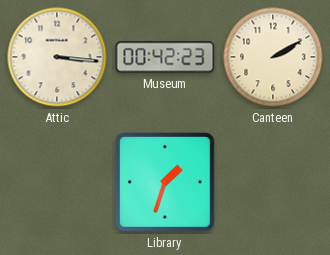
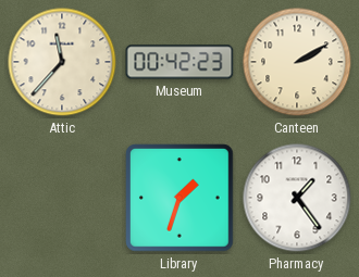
Attic: 3:16 -> 11:37 (62, 62)
Pharmacy: none -> 1:24 (297, 198)
